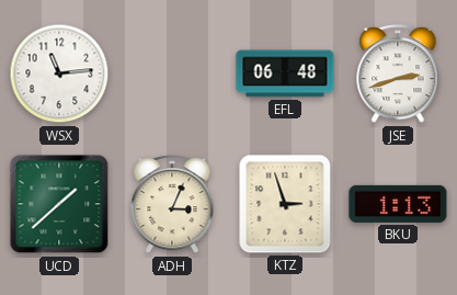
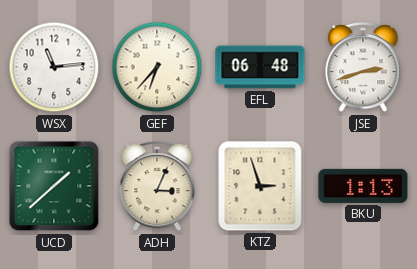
GEF: none -> 6:37 (157, 67)
